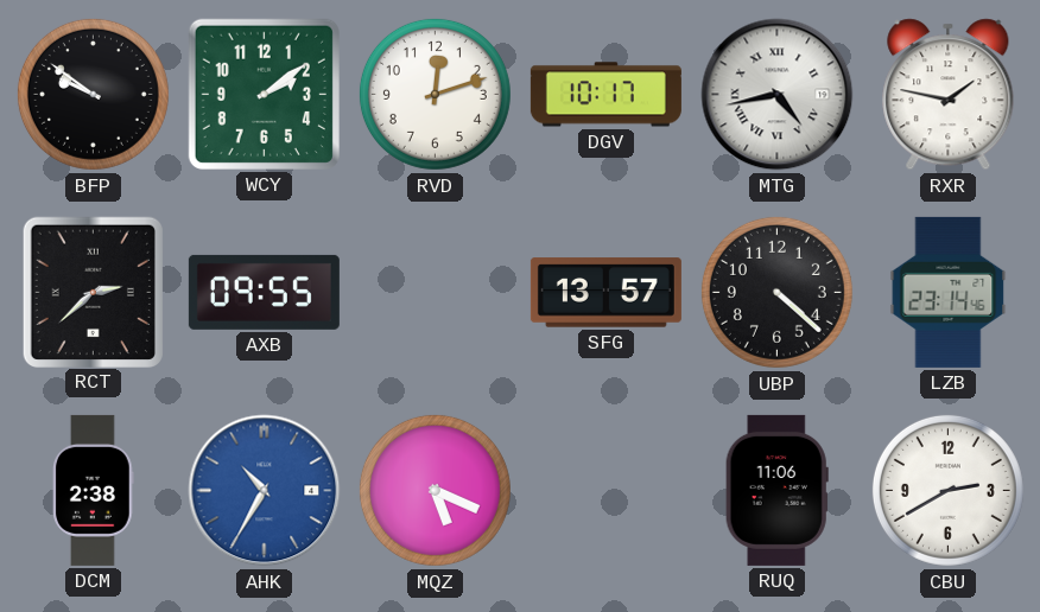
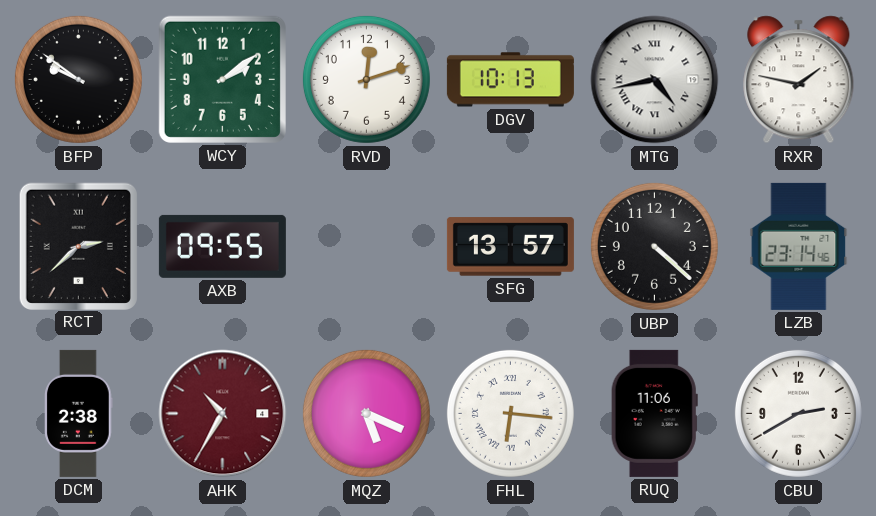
DGV: 10:17 -> 10:13 (510, 80)
AHK dial: blue -> burgundy (223, 414)
FHL: none -> 6:16 (510, 413)
